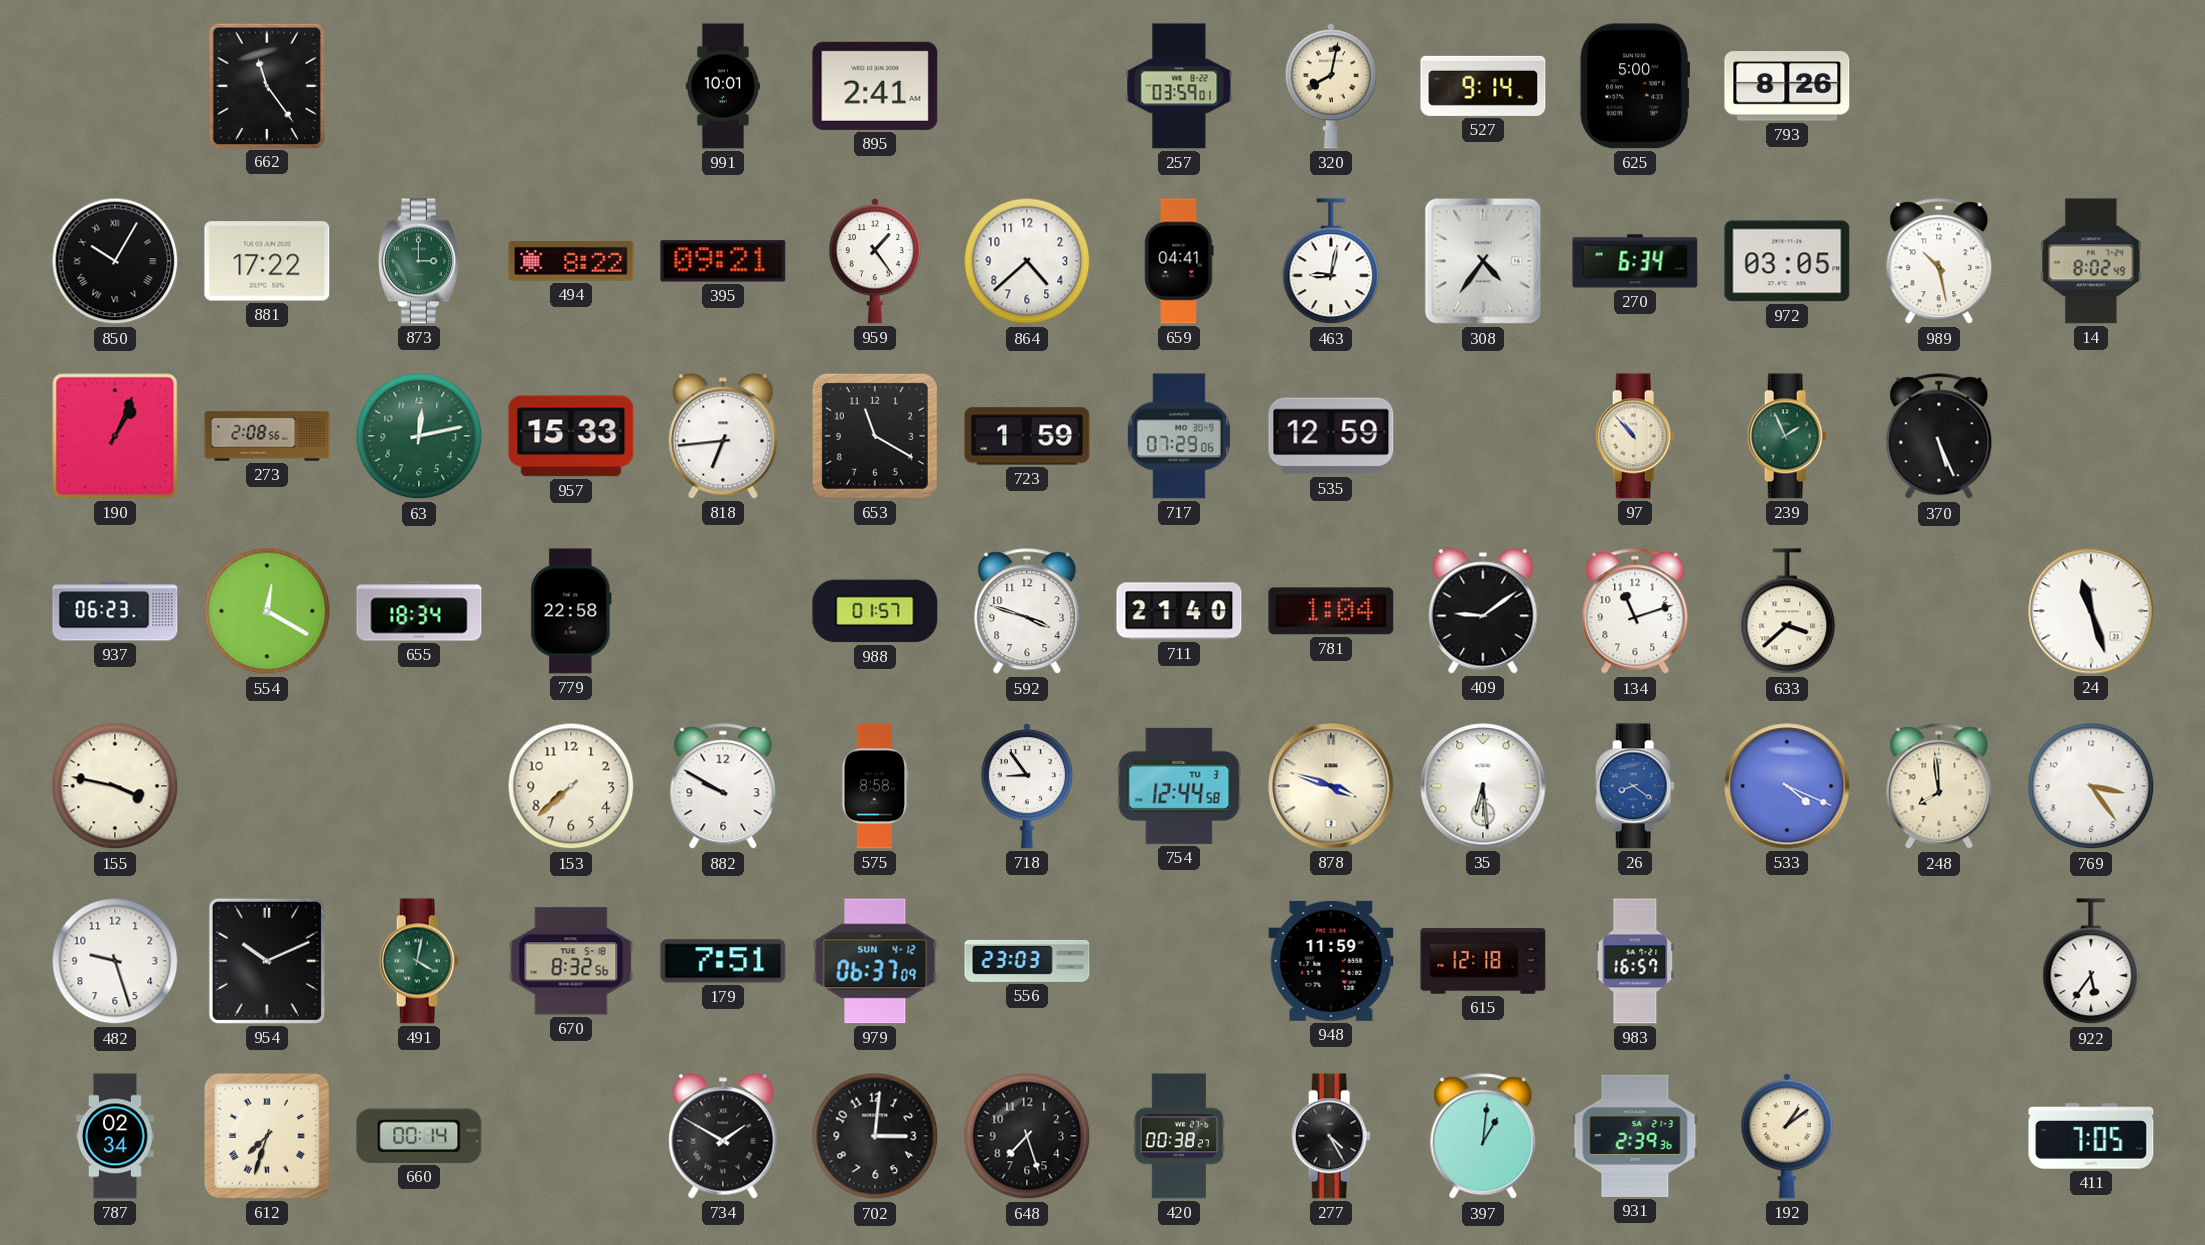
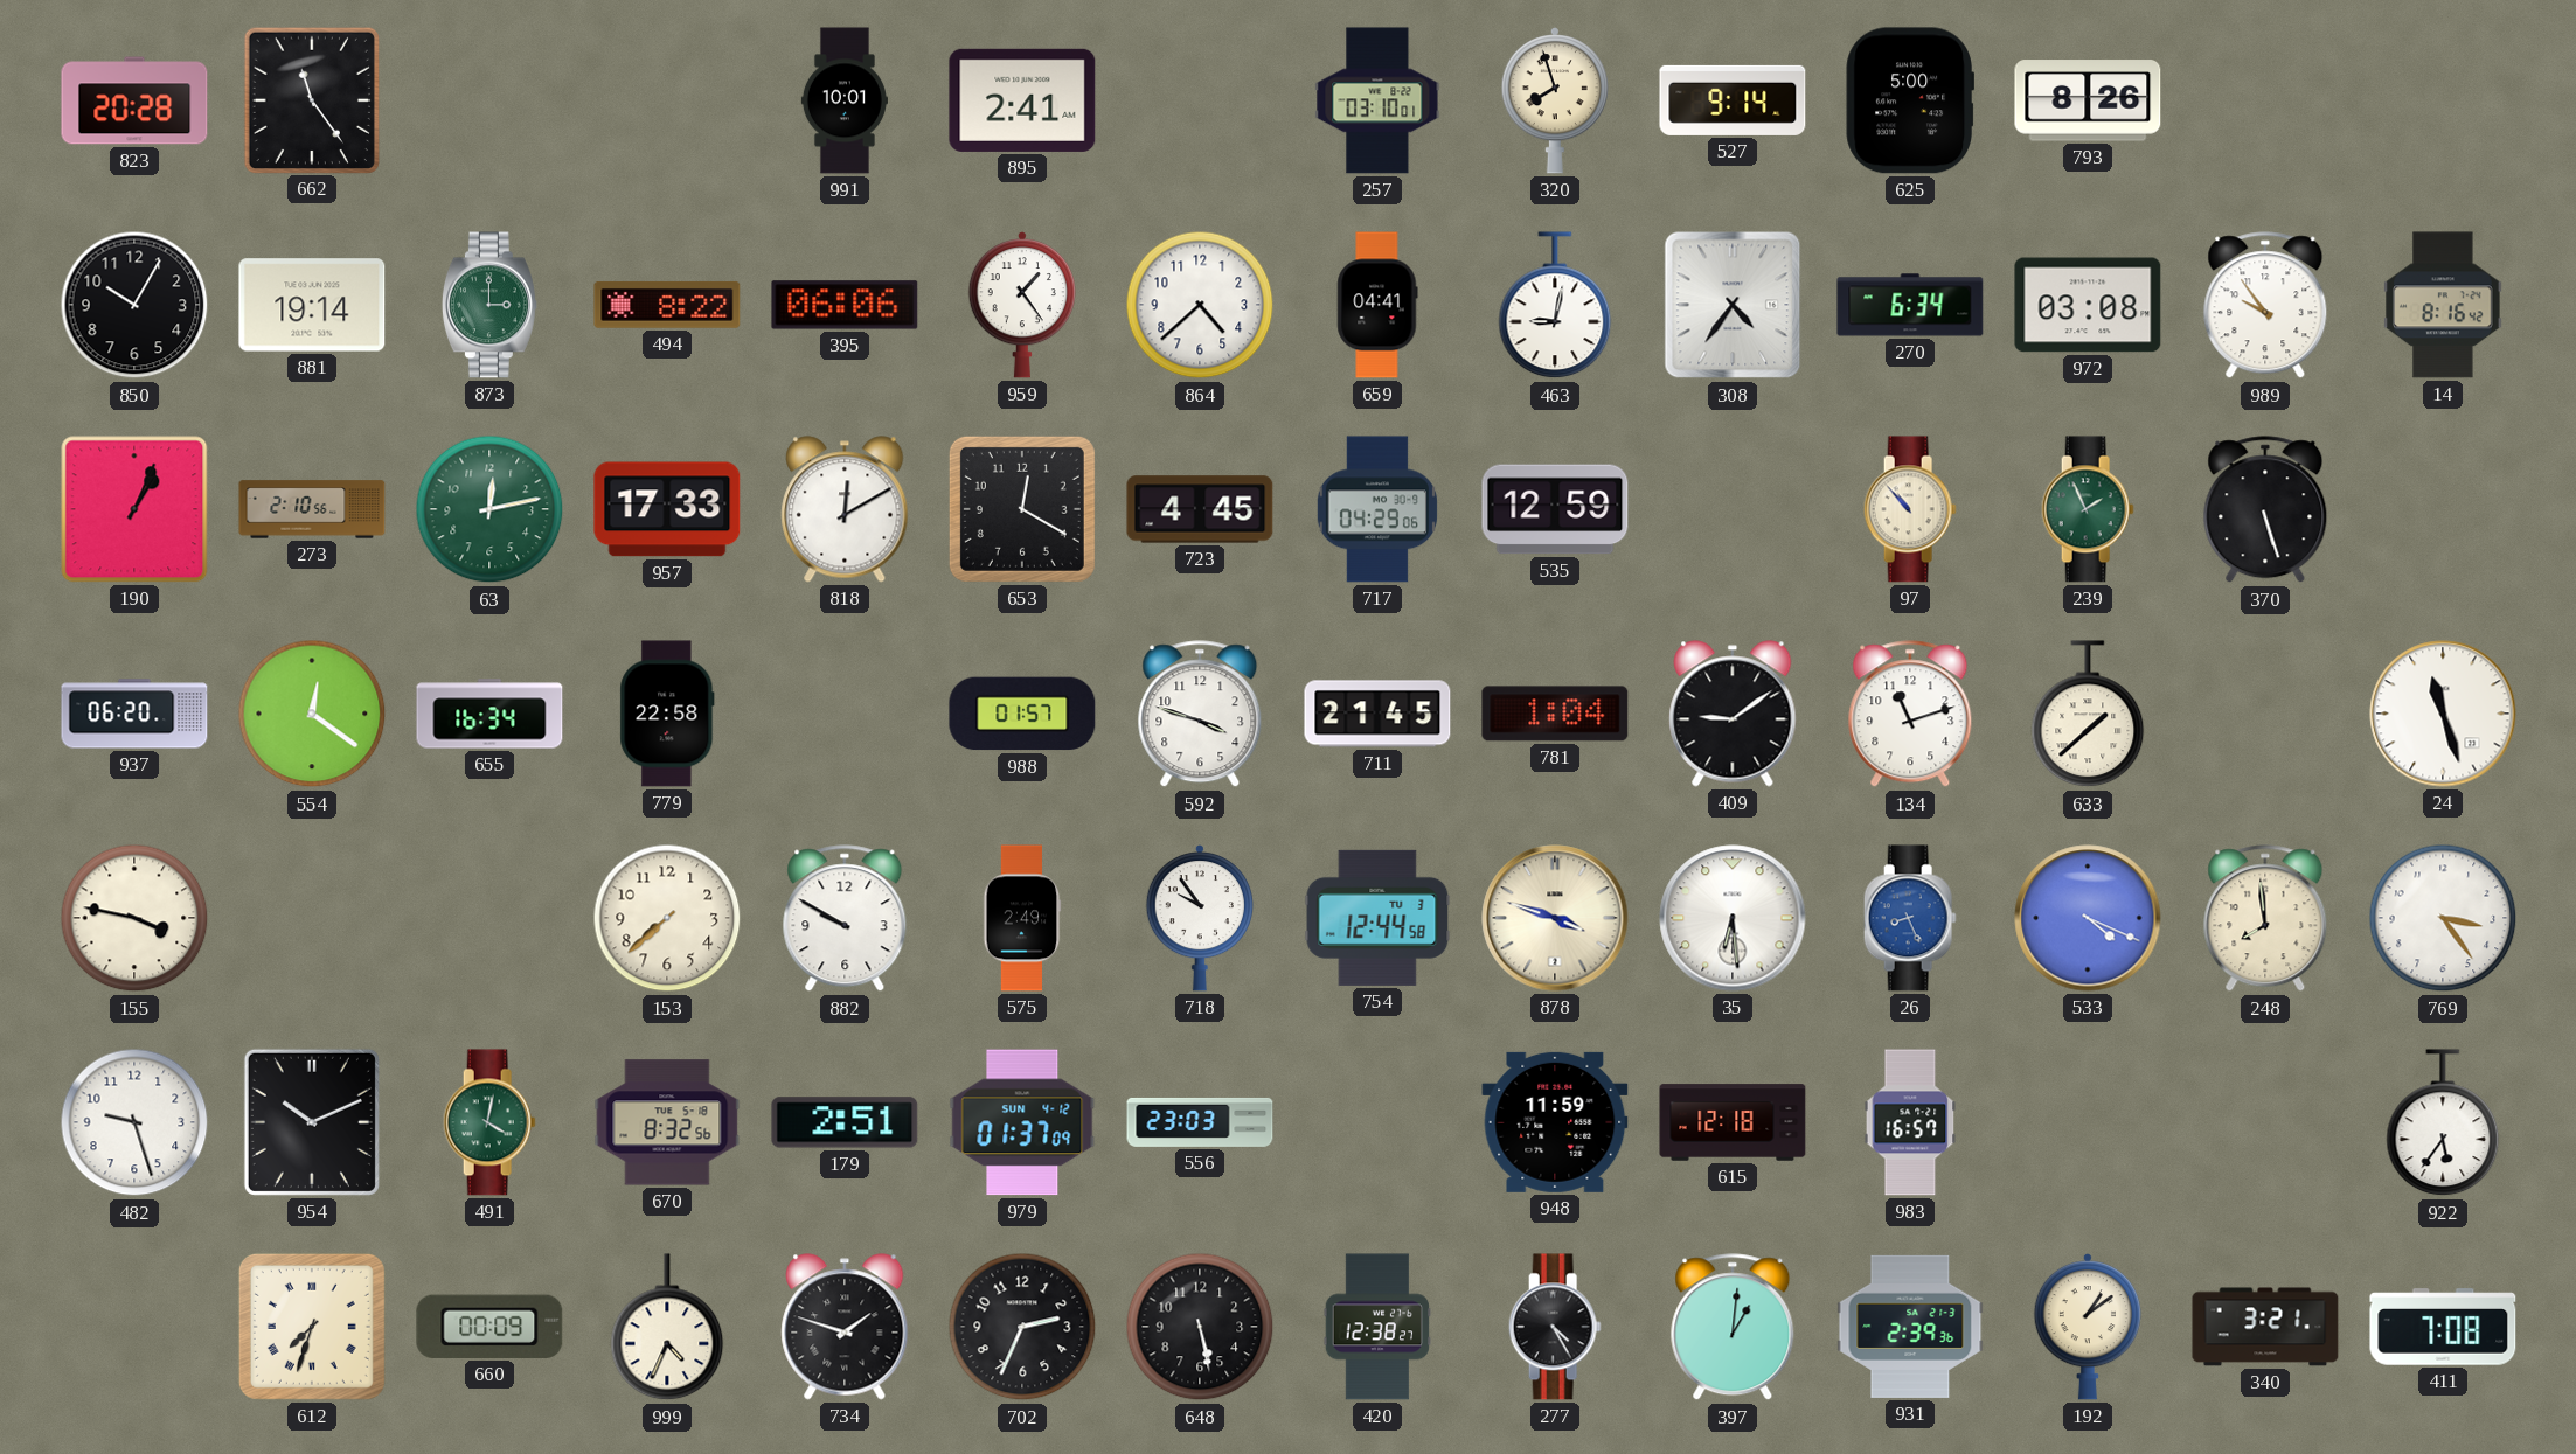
823: none -> 20:28 (134, 100)
257: 03:59 -> 03:10 (1377, 100)
320: 8:02 -> 7:57 (1554, 100)
850 numerals: Roman -> Arabic (134, 305)
881: 17:22 -> 19:14 (312, 305)
395: 09:21 -> 06:06 (845, 305)
972: 03:05 -> 03:08 (2088, 305)
989: 10:28 -> 9:54 (2265, 306)
14: 8:02 -> 8:16 (2443, 305)
273: 2:08 -> 2:10 (312, 509)
957: 15:33 -> 17:33 (667, 509)
818: 6:44 -> 12:10 (845, 509)
653: 11:20 -> 12:20 (1022, 509)
723: 1:59 -> 4:45 (1200, 509)
717: 07:29 -> 04:29 (1377, 509)
370: 5:26 -> 5:27 (2265, 510)
937: 06:23 -> 06:20 (134, 714)
554: 12:20 -> 12:21 (312, 714)
655: 18:34 -> 16:34 (489, 714)
711: 21:40 -> 21:45 (1377, 714)
633: 3:38 -> 1:38 (2088, 715)
575: 8:58 -> 2:49 (1022, 918)
718: 8:54 -> 9:54 (1199, 918)
26: 8:21 -> 8:26 (1910, 918)
179: 7:51 -> 2:51 (845, 1122)
979: 06:37 -> 01:37 (1022, 1122)
787: 02:34 -> none (115, 1136)
660: 00:14 -> 00:09 (489, 1327)
999: none -> 4:34 (667, 1328)
734: 1:50 -> 1:48 (845, 1327)
702: 3:01 -> 2:34 (1022, 1327)
648: 7:27 -> 5:28 (1200, 1327)
420: 00:38 -> 12:38 (1377, 1327)
340: none -> 3:21 (2265, 1327)
411: 7:05 -> 7:08 (2443, 1327)
